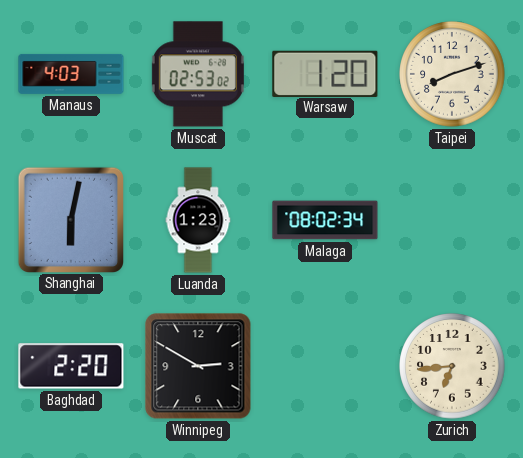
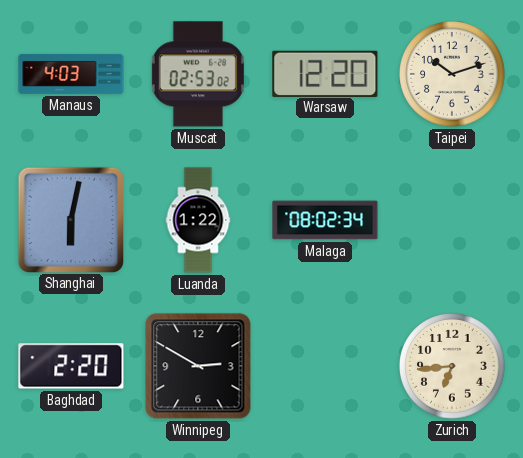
Warsaw: 1:20 -> 12:20 (325, 73)
Taipei: 8:12 -> 10:12 (452, 74)
Luanda: 1:23 -> 1:22 (198, 220)
